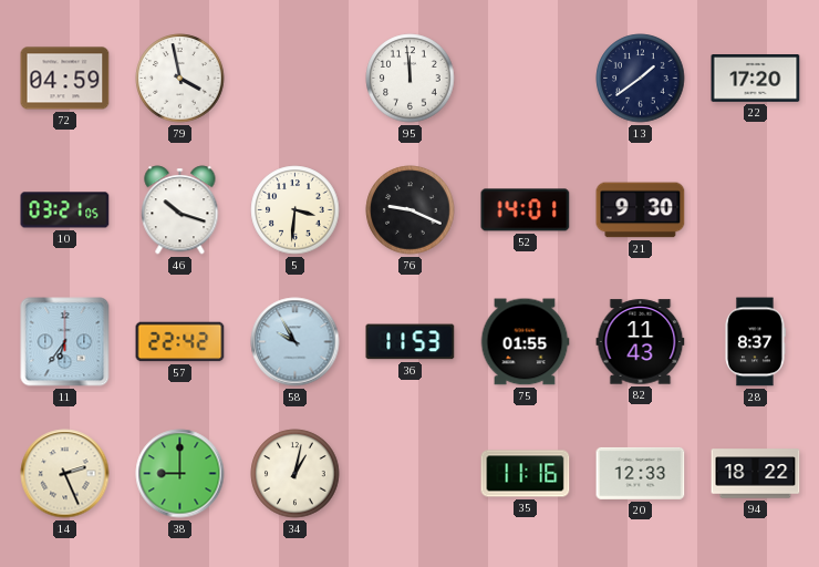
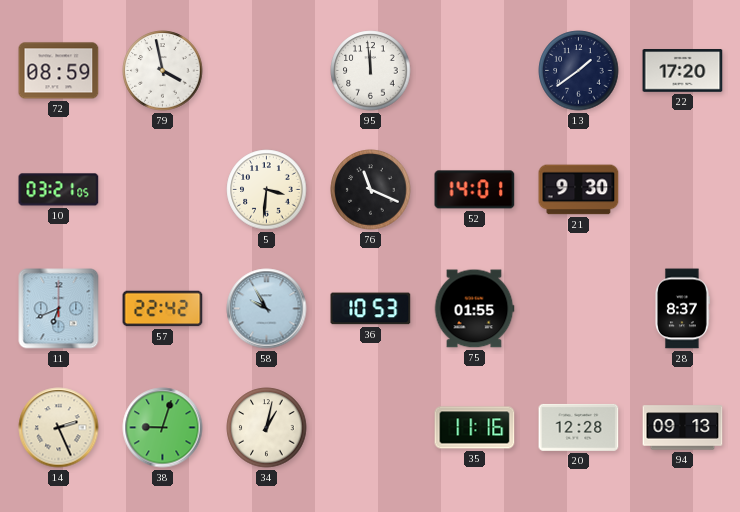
72: 04:59 -> 08:59 (59, 71)
46: 10:18 -> none (180, 210)
76: 9:19 -> 11:19 (371, 190)
11: 6:36 -> 6:41 (59, 309)
36: 11:53 -> 10:53 (371, 309)
82: 11:43 -> none (641, 342)
38: 9:00 -> 9:03 (163, 428)
20: 12:33 -> 12:28 (579, 427)
94: 18:22 -> 09:13 (683, 428)
